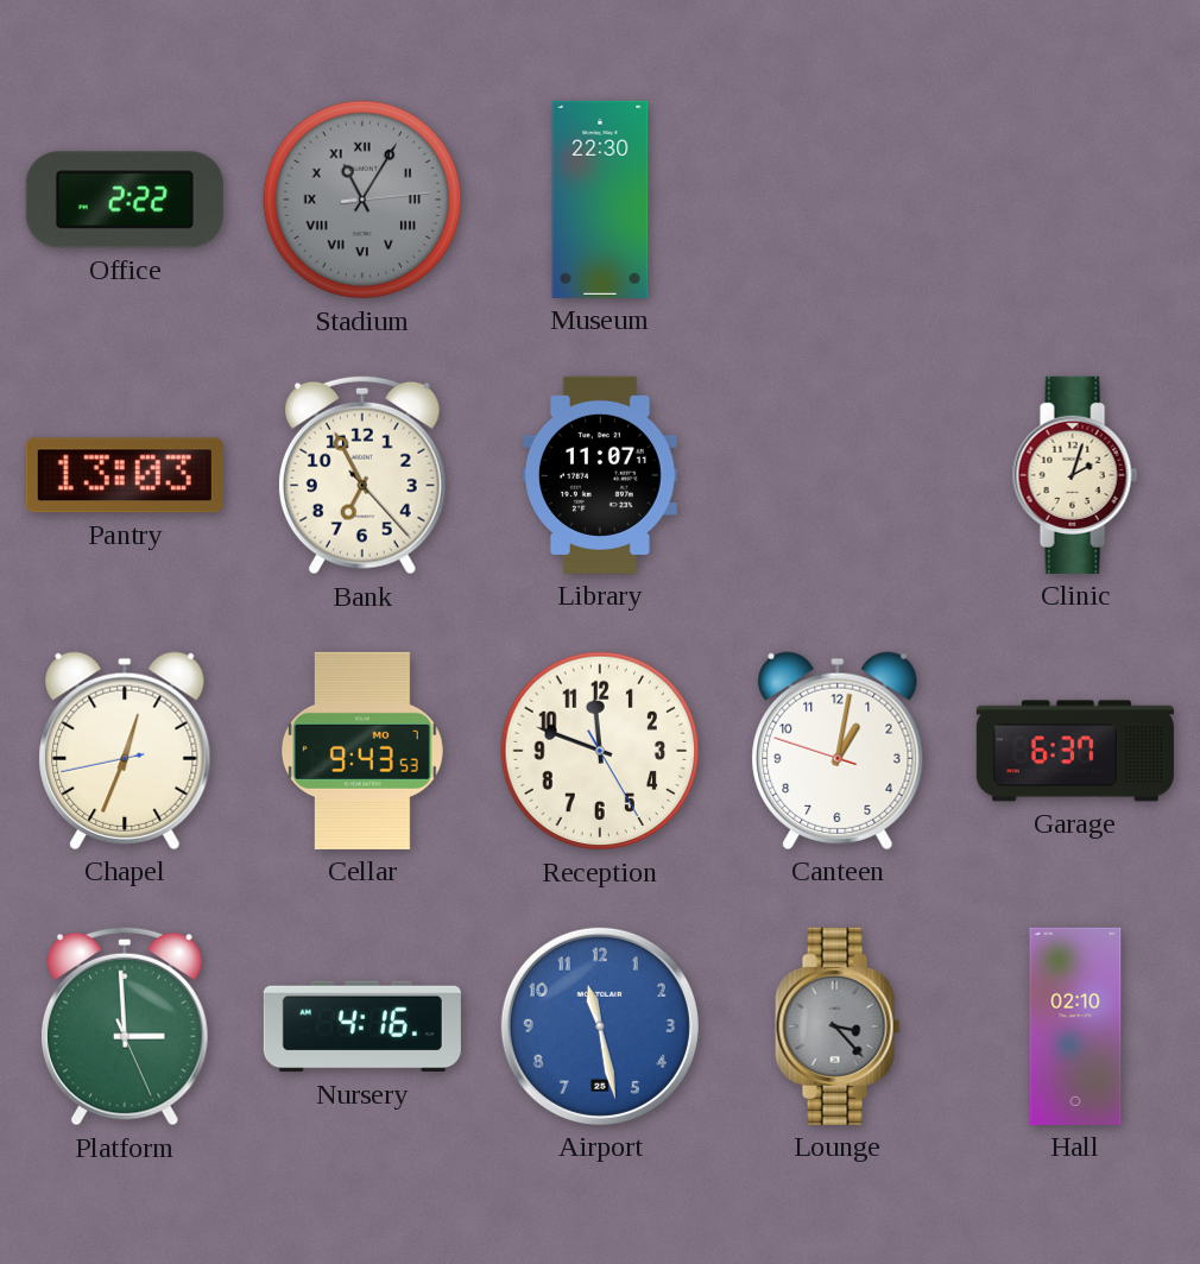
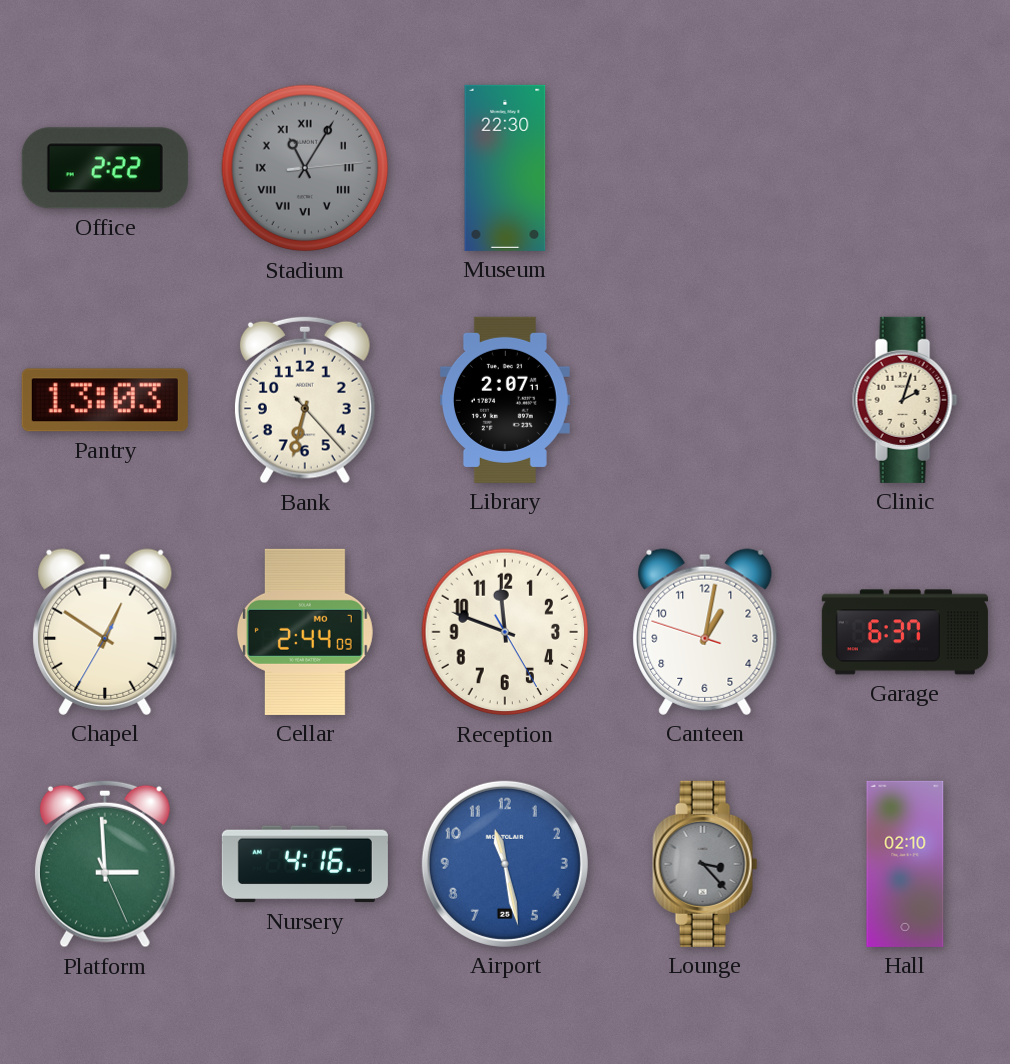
Bank: 6:55 -> 6:32 (305, 400)
Library: 11:07 -> 2:07 (505, 400)
Chapel: 12:33 -> 12:50 (105, 632)
Cellar: 9:43 -> 2:44 (305, 632)
